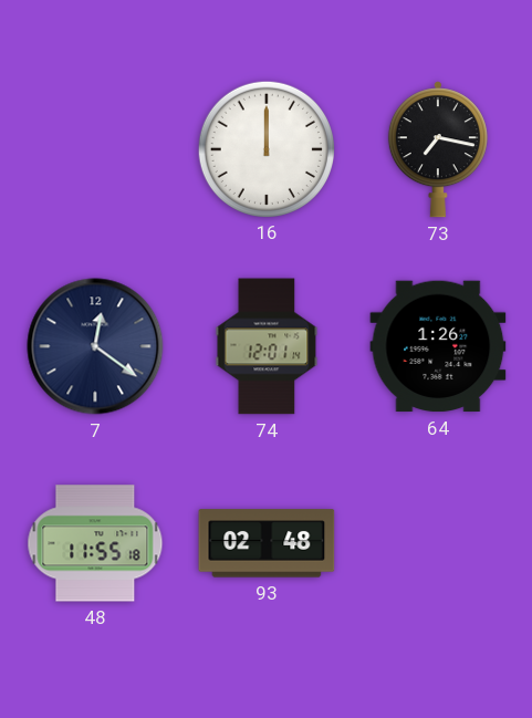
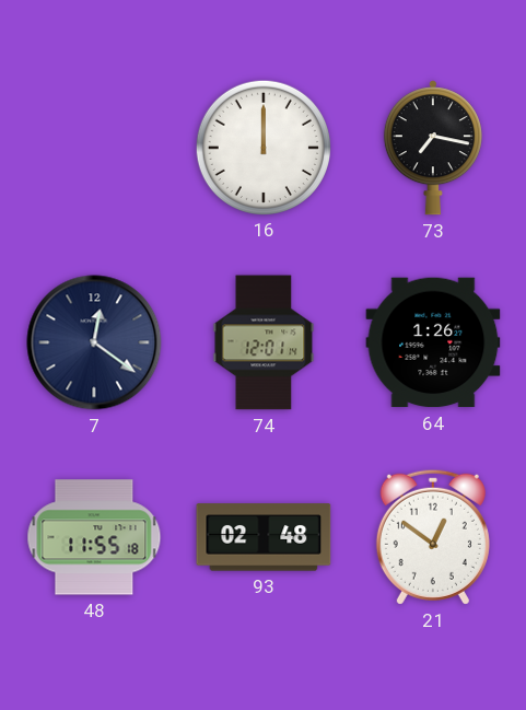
21: none -> 12:51 (433, 537)
